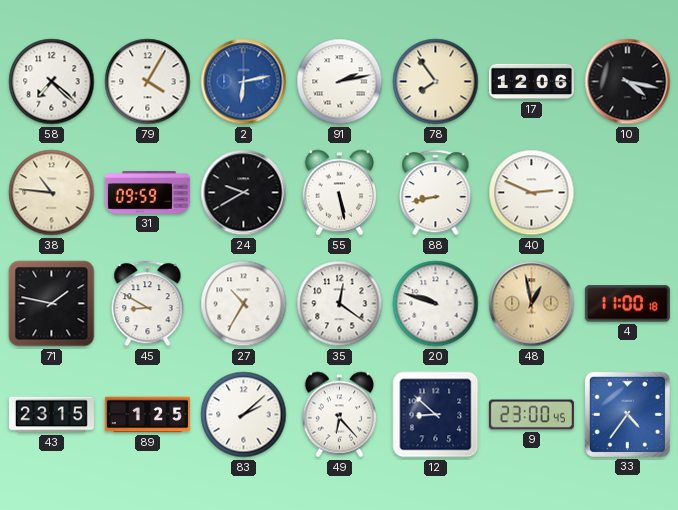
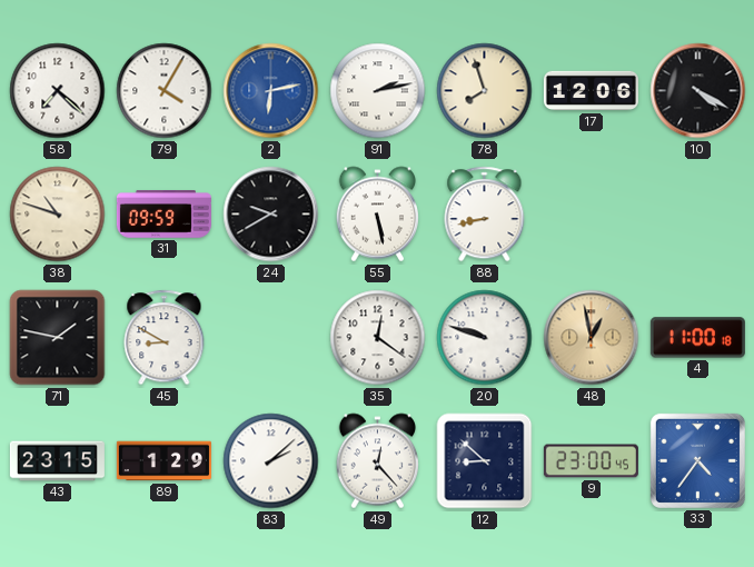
78: 7:54 -> 7:57 (485, 91)
10: 4:17 -> 4:20 (698, 91)
38: 10:46 -> 10:48 (58, 215)
40: 2:49 -> none (532, 193)
27: 10:35 -> none (244, 304)
89: 1:25 -> 1:29 (163, 461)
49: 6:23 -> 12:23 (377, 461)
